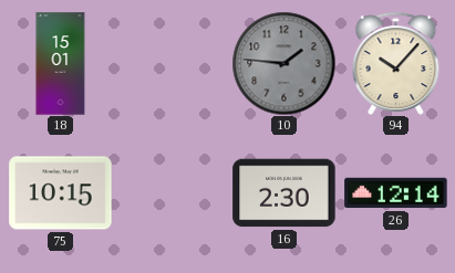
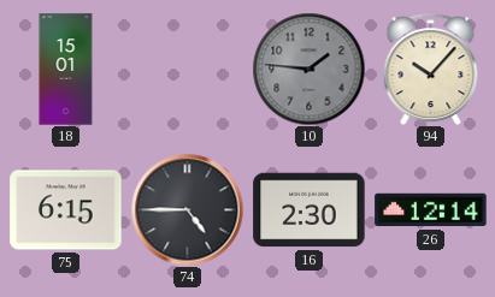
75: 10:15 -> 6:15 (66, 210)
74: none -> 4:45 (187, 209)
